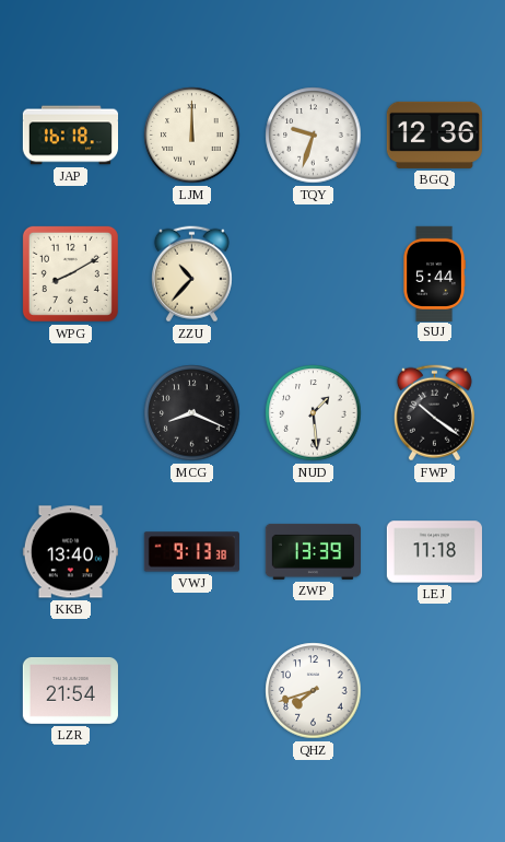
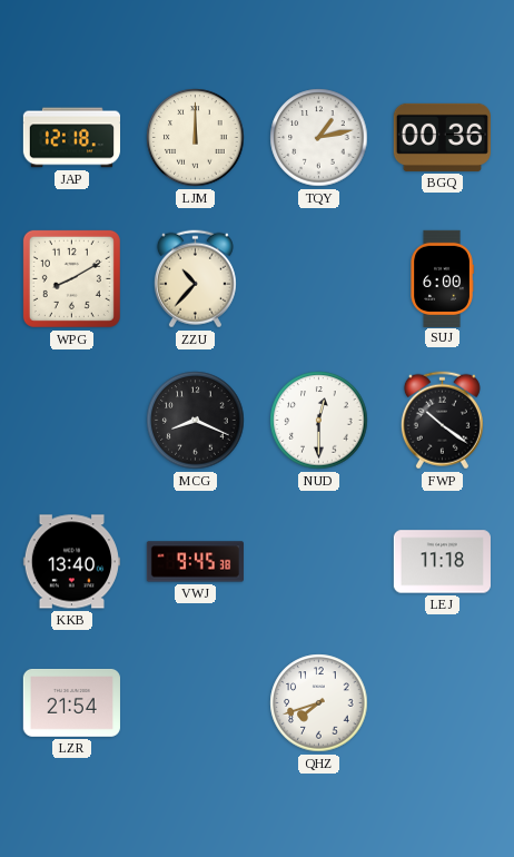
JAP: 16:18 -> 12:18 (71, 138)
TQY: 9:33 -> 1:13 (319, 138)
BGQ: 12:36 -> 00:36 (442, 137)
SUJ: 5:44 -> 6:00 (442, 278)
NUD: 1:29 -> 12:30 (319, 421)
VWJ: 9:13 -> 9:45 (195, 562)
ZWP: 13:39 -> none (313, 551)
